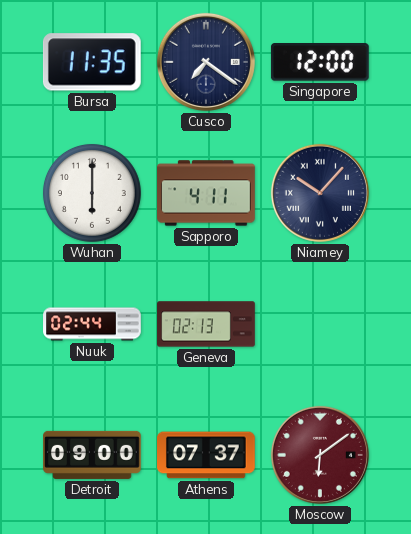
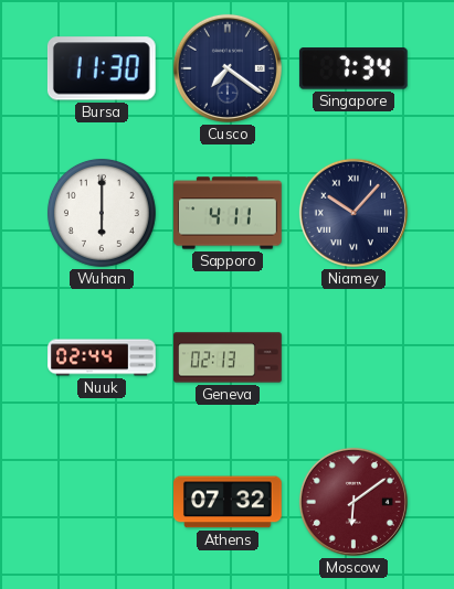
Bursa: 11:35 -> 11:30 (102, 68)
Singapore: 12:00 -> 7:34 (353, 69)
Detroit: 09:00 -> none (92, 455)
Athens: 07:37 -> 07:32 (229, 502)
